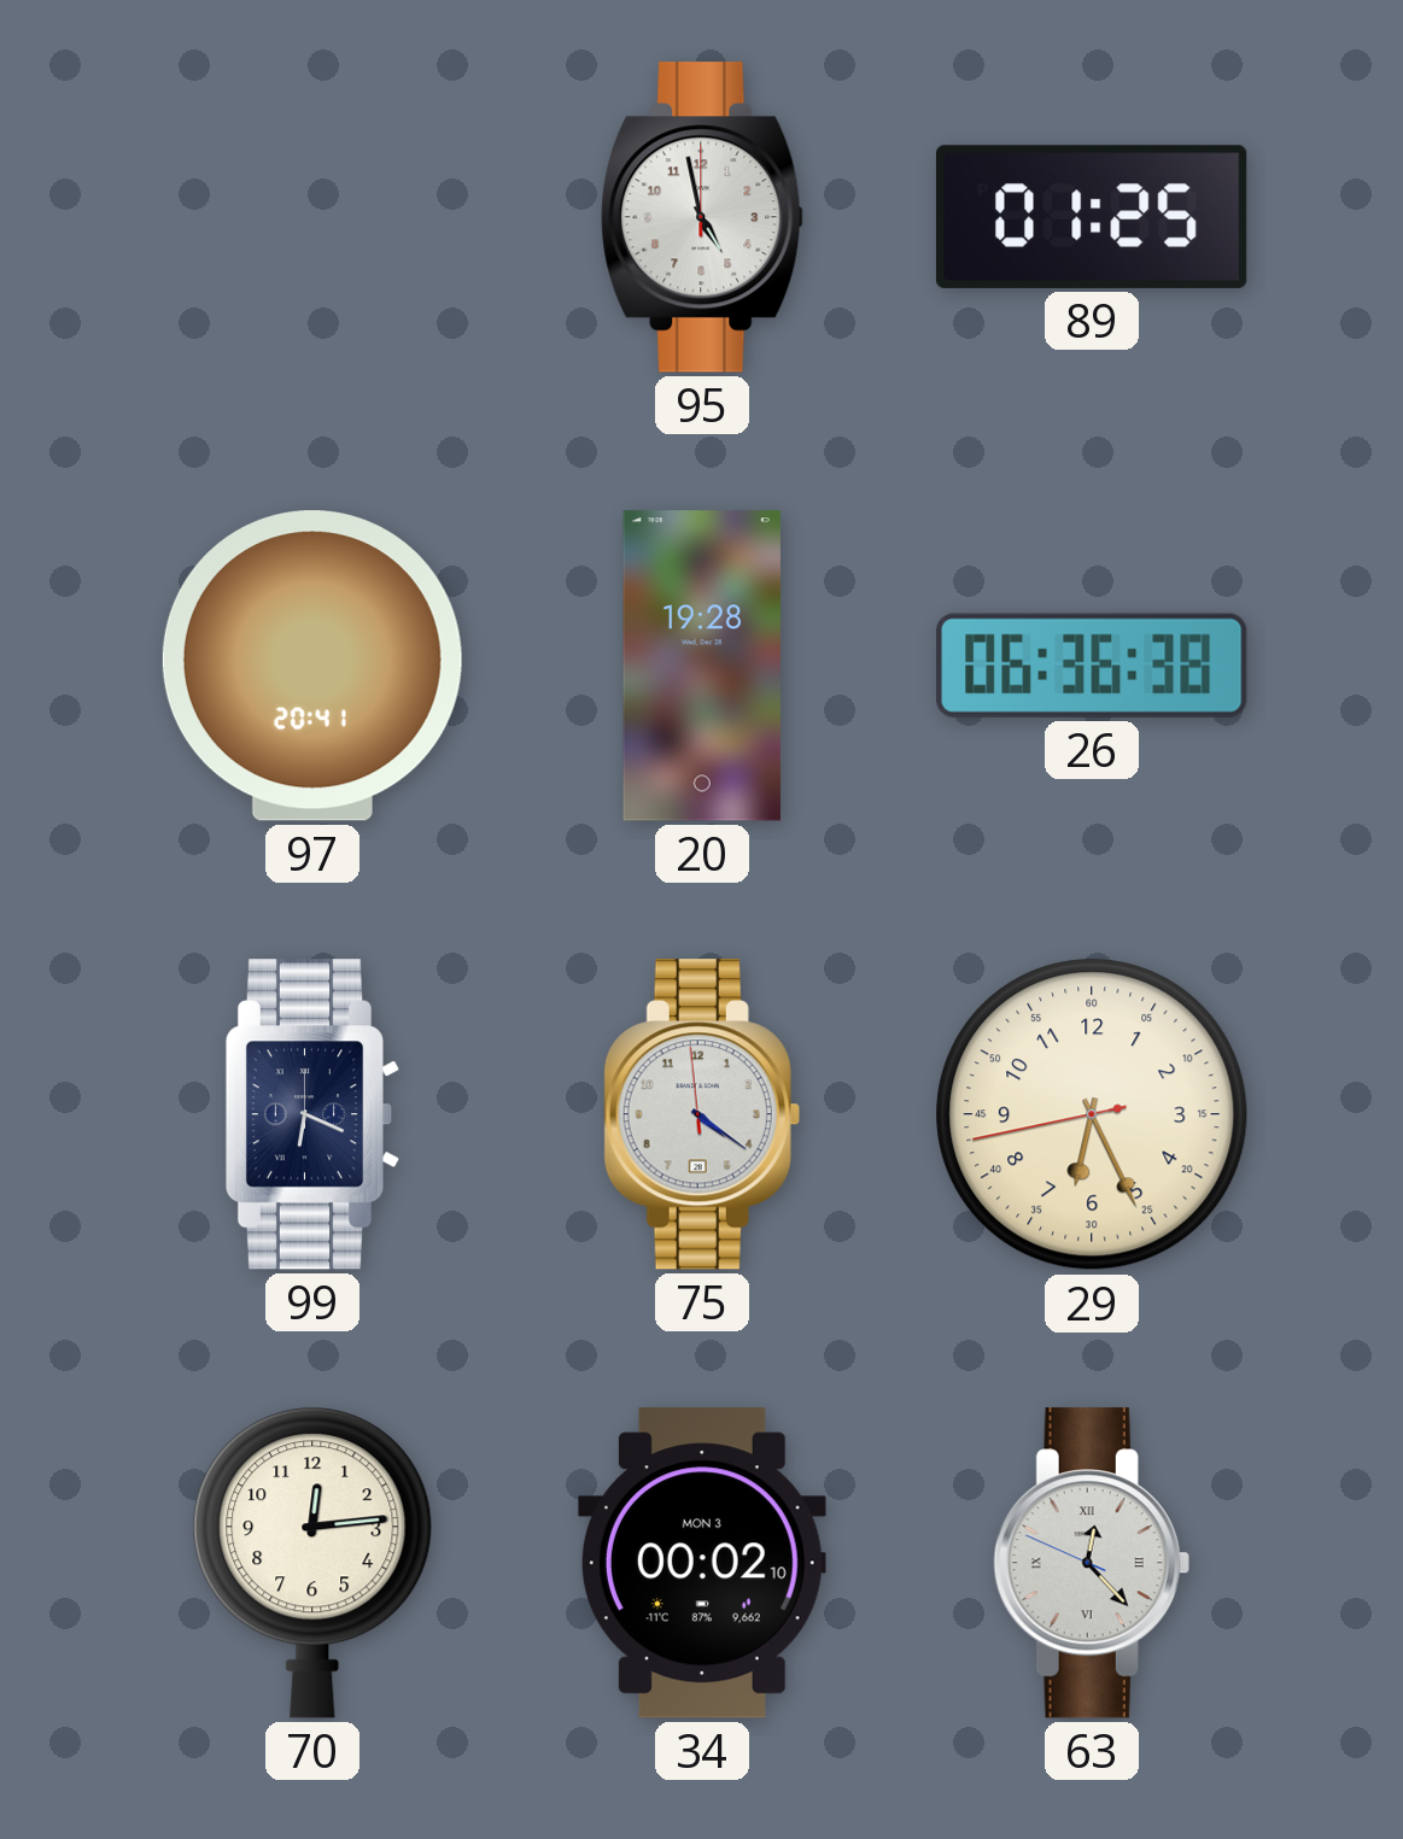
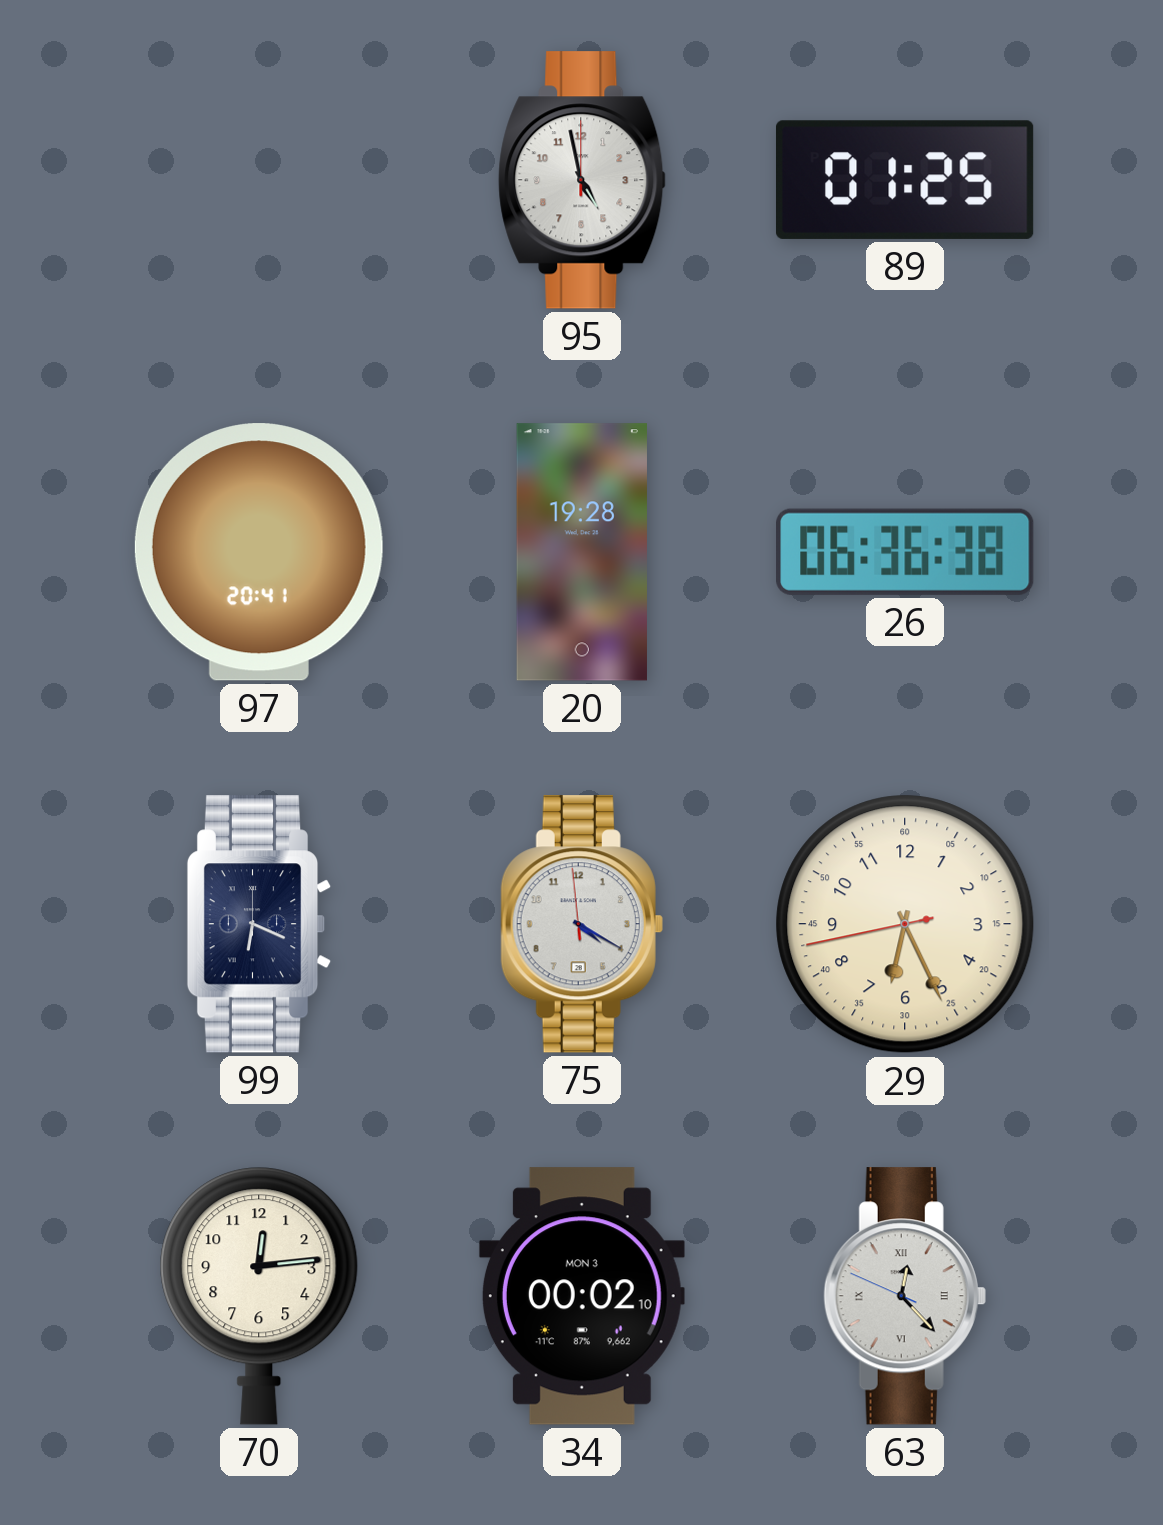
75: 4:20 -> 4:19 (582, 924)
